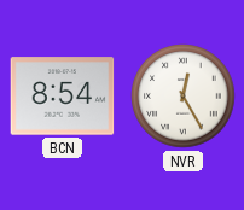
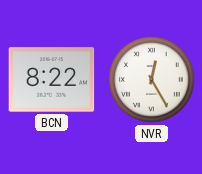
BCN: 8:54 -> 8:22 (52, 80)
